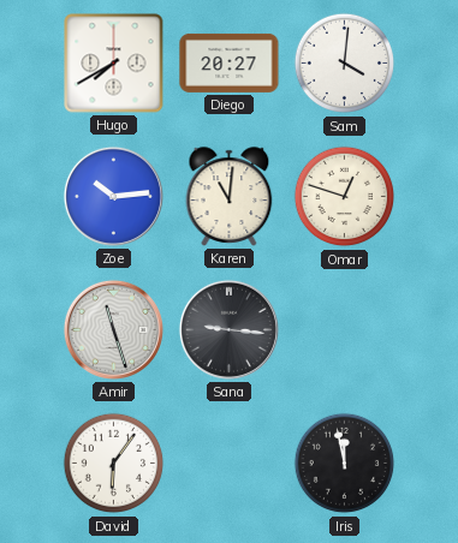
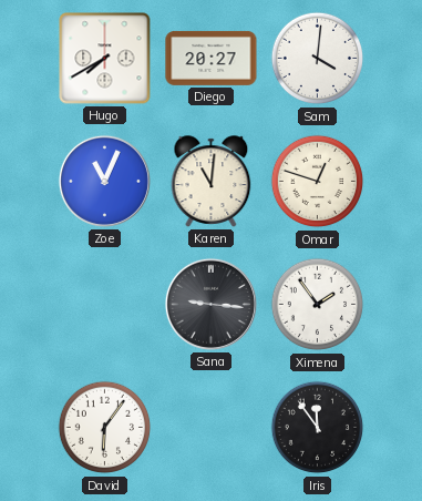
Zoe: 10:14 -> 11:04 (104, 181)
Amir: 11:27 -> none (113, 329)
Ximena: none -> 1:54 (318, 305)
Iris: 11:58 -> 11:54 (318, 428)
